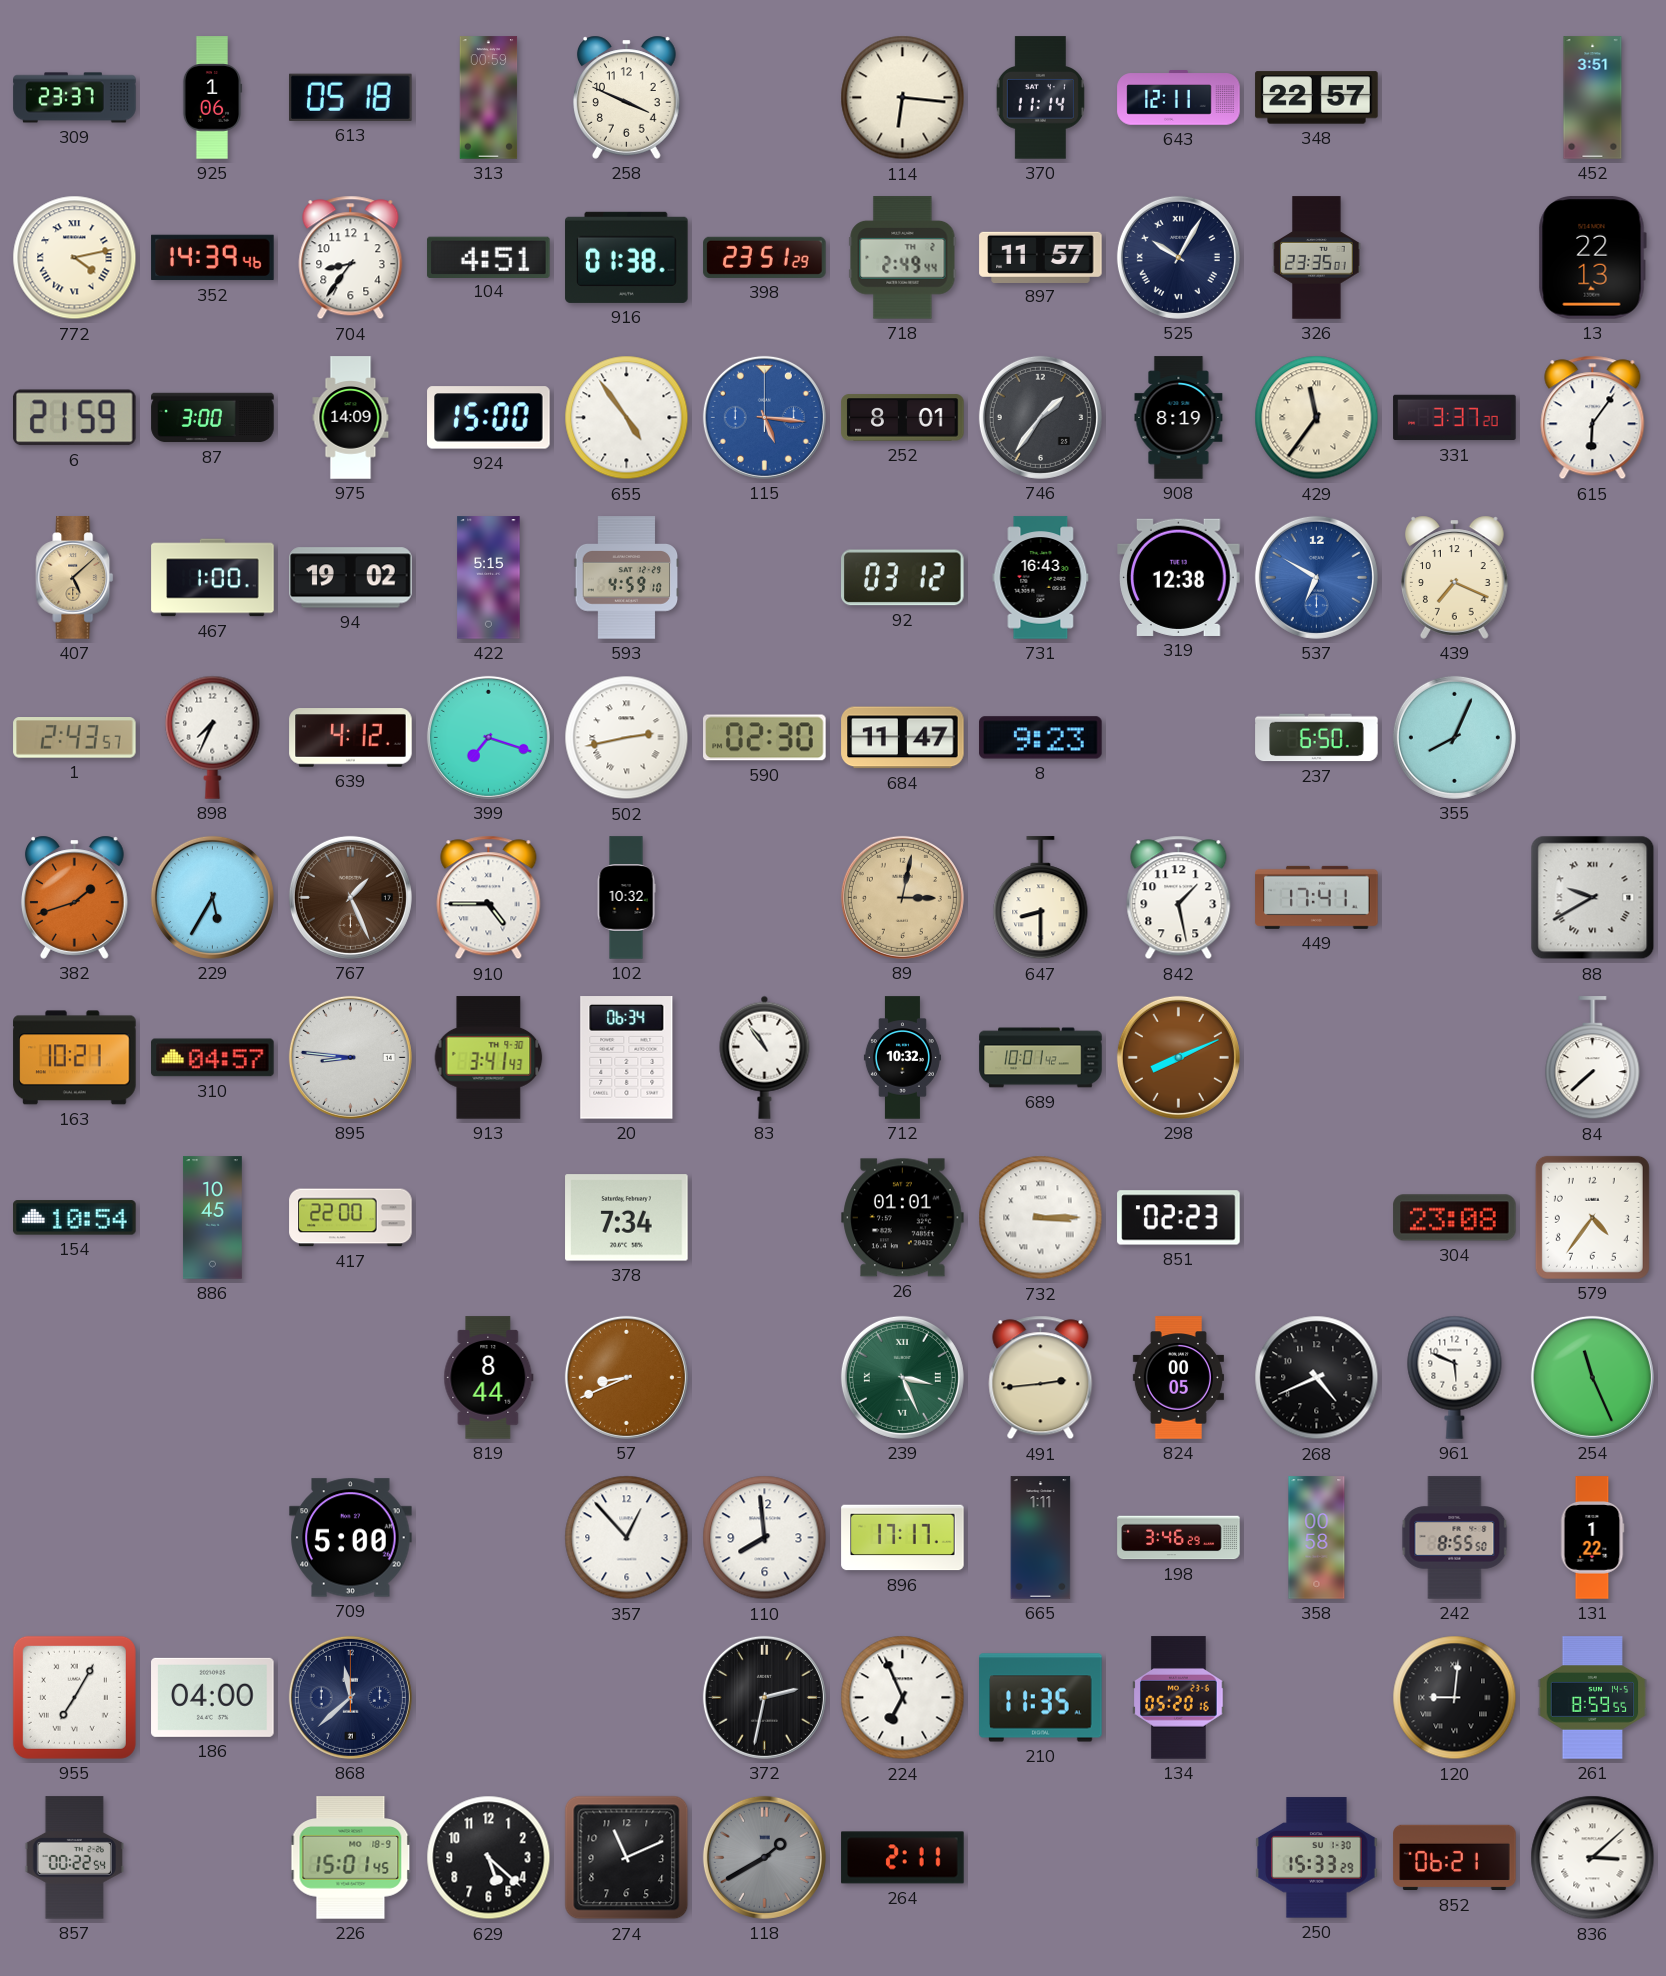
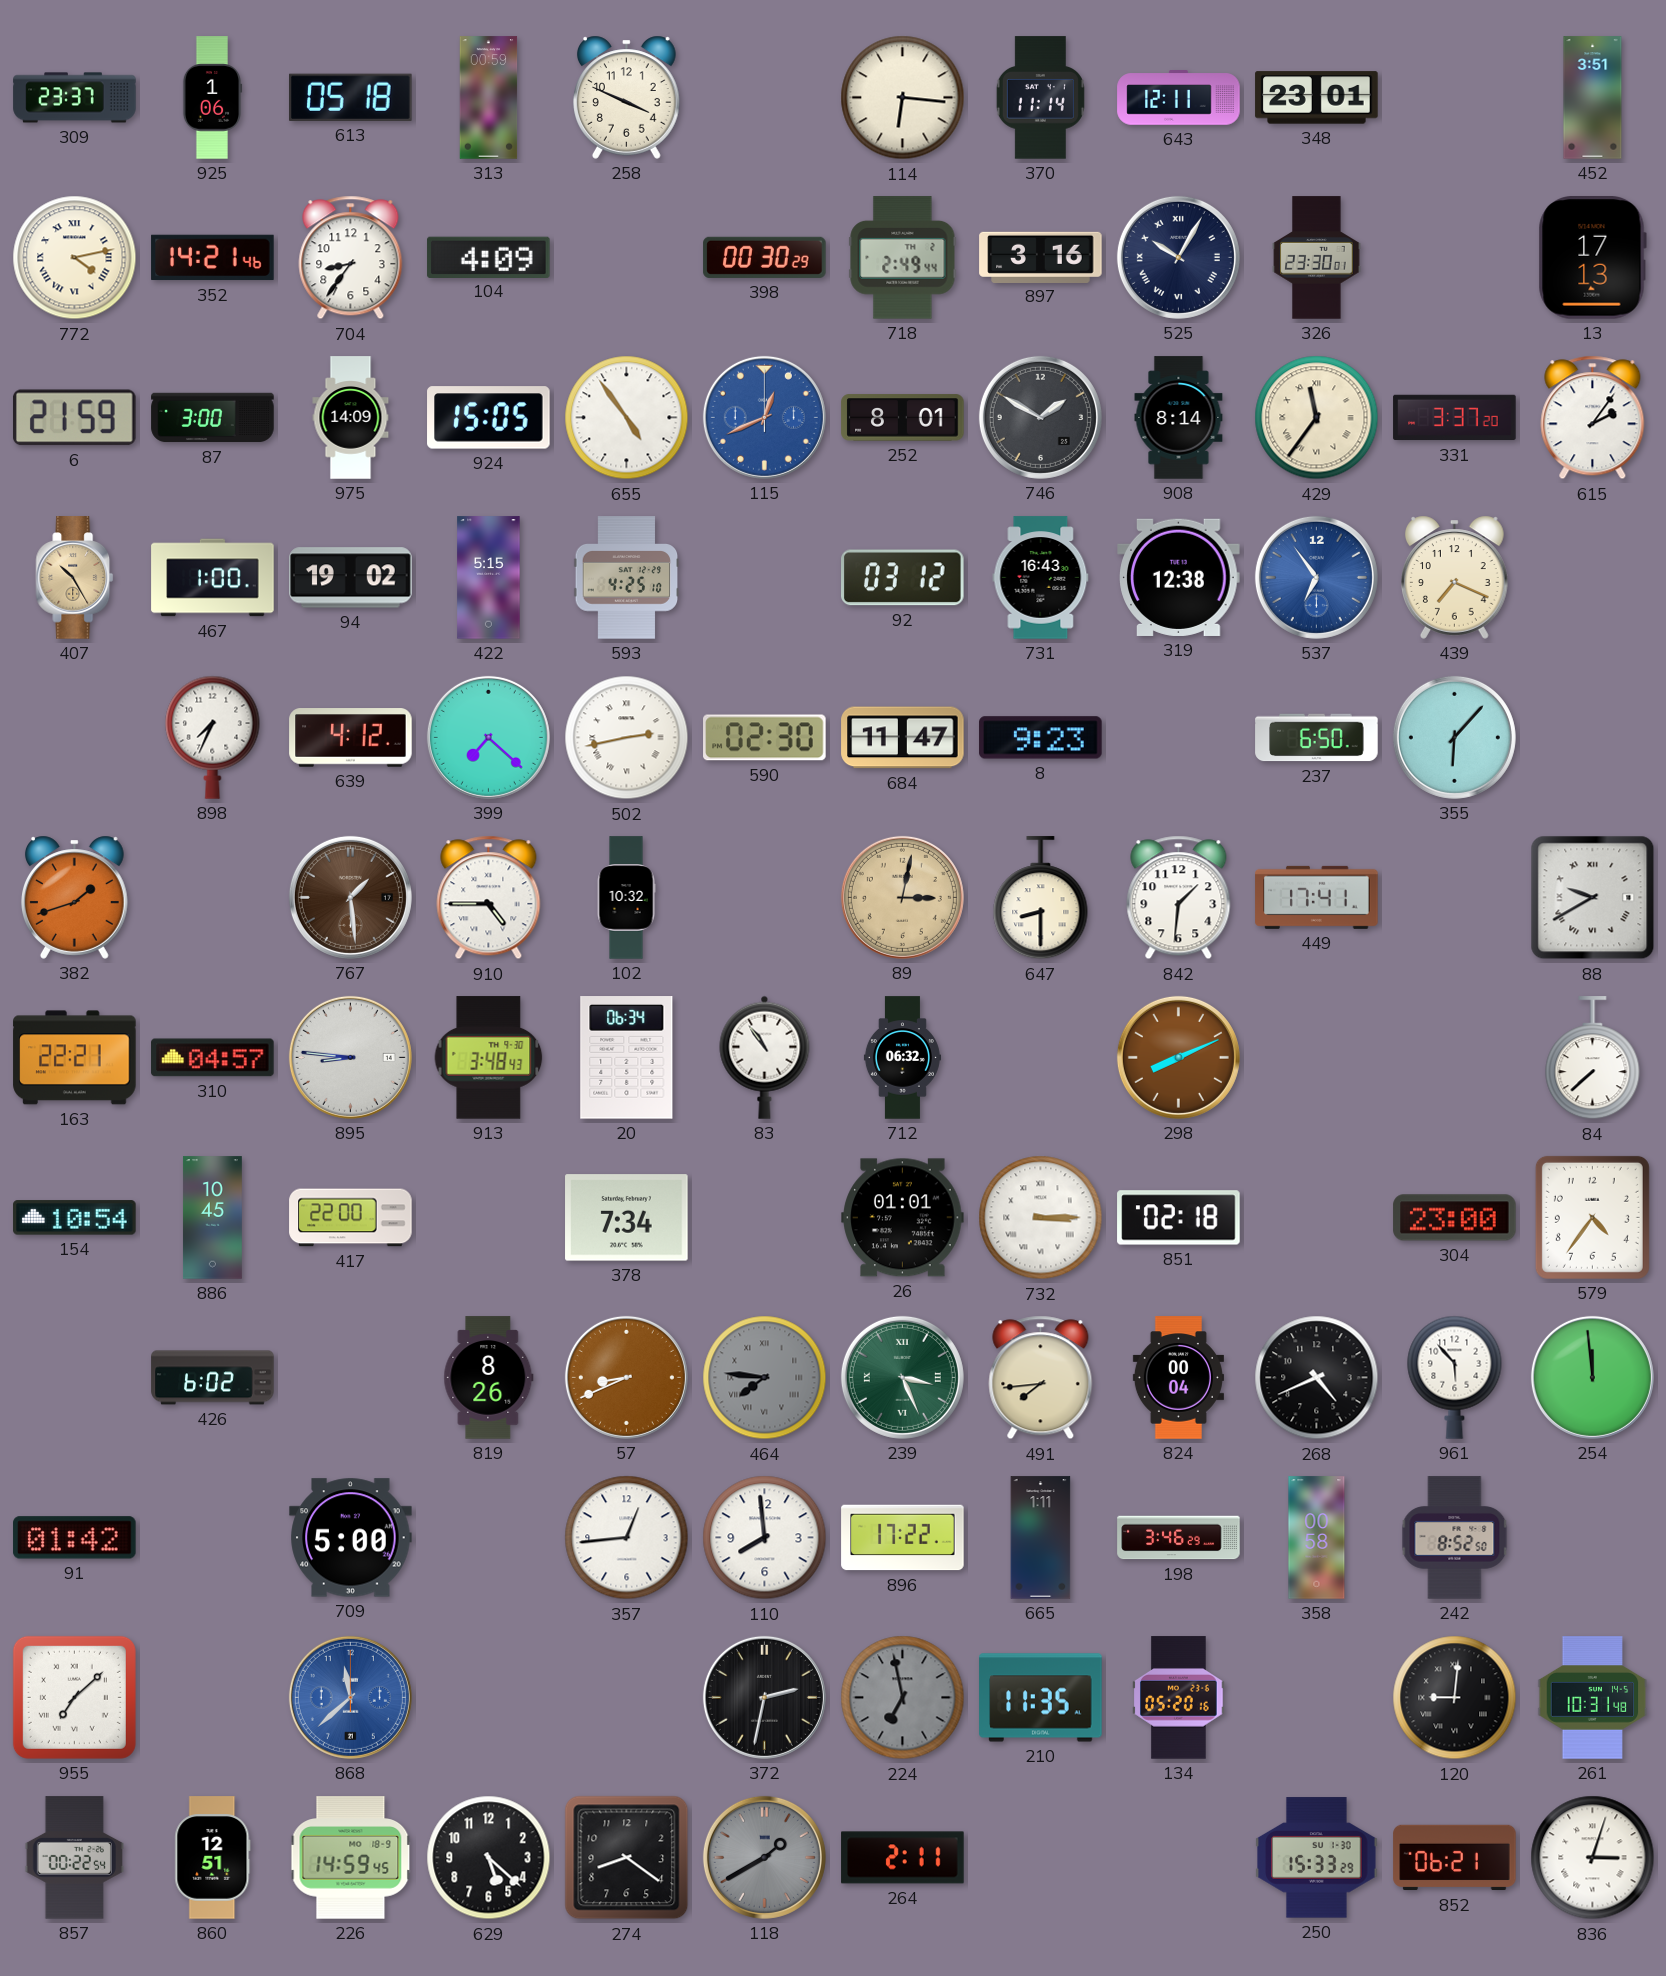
348: 22:57 -> 23:01 (1317, 98)
352: 14:39 -> 14:21 (213, 258)
104: 4:51 -> 4:09 (489, 257)
916: 01:38 -> none (627, 257)
398: 23:51 -> 00:30 (765, 257)
897: 11:57 -> 3:16 (1041, 257)
326: 23:35 -> 23:30 (1317, 258)
13: 22:13 -> 17:13 (1592, 258)
924: 15:00 -> 15:05 (489, 418)
115: 5:16 -> 12:41 (764, 417)
746: 1:36 -> 1:50 (1040, 417)
908: 8:19 -> 8:14 (1179, 418)
615: 6:06 -> 2:06 (1593, 418)
407: 5:08 -> 10:25 (75, 578)
593: 4:59 -> 4:25 (627, 578)
537: 6:50 -> 6:54 (1316, 577)
1: 2:43 -> none (75, 738)
399: 7:18 -> 7:22 (488, 737)
355: 8:04 -> 6:07 (1454, 737)
229: 5:35 -> none (212, 897)
767: 1:26 -> 1:29 (350, 897)
842: 1:28 -> 1:31 (1179, 898)
163: 10:21 -> 22:21 (75, 1058)
913: 3:41 -> 3:48 (489, 1058)
712: 10:32 -> 06:32 (902, 1058)
689: 10:01 -> none (1041, 1058)
851: 02:23 -> 02:18 (1179, 1218)
304: 23:08 -> 23:00 (1455, 1218)
426: none -> 6:02 (213, 1378)
819: 8:44 -> 8:26 (489, 1378)
464: none -> 7:46 (765, 1378)
491: 2:44 -> 7:44 (1041, 1378)
824: 00:05 -> 00:04 (1178, 1378)
961: 5:49 -> 5:53 (1455, 1377)
254: 11:26 -> 11:59 (1592, 1377)
91: none -> 01:42 (75, 1538)
357: 12:53 -> 12:44 (627, 1538)
896: 17:17 -> 17:22 (903, 1538)
242: 8:55 -> 8:52 (1455, 1538)
131: 1:22 -> none (1592, 1538)
955: 7:05 -> 7:08 (74, 1697)
186: 04:00 -> none (213, 1697)
868 dial: navy -> blue (350, 1697)
224: 6:56 -> 6:58 (903, 1698)
224 dial: white -> grey (903, 1698)
261: 8:59 -> 10:31 (1593, 1698)
860: none -> 12:51 (213, 1858)
226: 15:01 -> 14:59 (351, 1858)
274: 11:11 -> 8:21 (627, 1858)
836: 3:08 -> 3:03 (1593, 1858)
